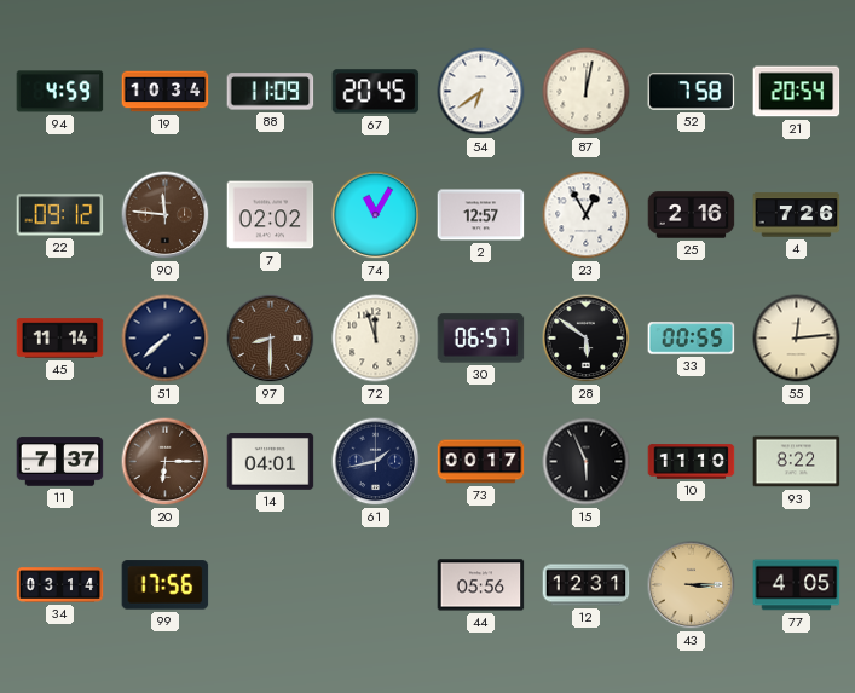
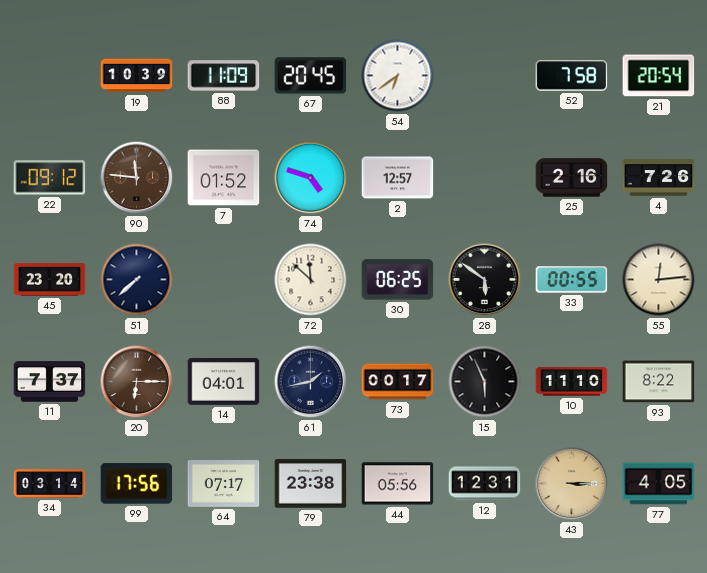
94: 4:59 -> none (60, 92)
19: 10:34 -> 10:39 (137, 76)
87: 12:02 -> none (587, 92)
7: 02:02 -> 01:52 (224, 178)
74: 11:05 -> 4:48 (311, 178)
23: 12:55 -> none (587, 215)
45: 11:14 -> 23:20 (50, 280)
97: 8:30 -> none (271, 339)
72: 11:57 -> 11:52 (311, 280)
30: 06:57 -> 06:25 (398, 280)
64: none -> 07:17 (224, 484)
79: none -> 23:38 (311, 484)
